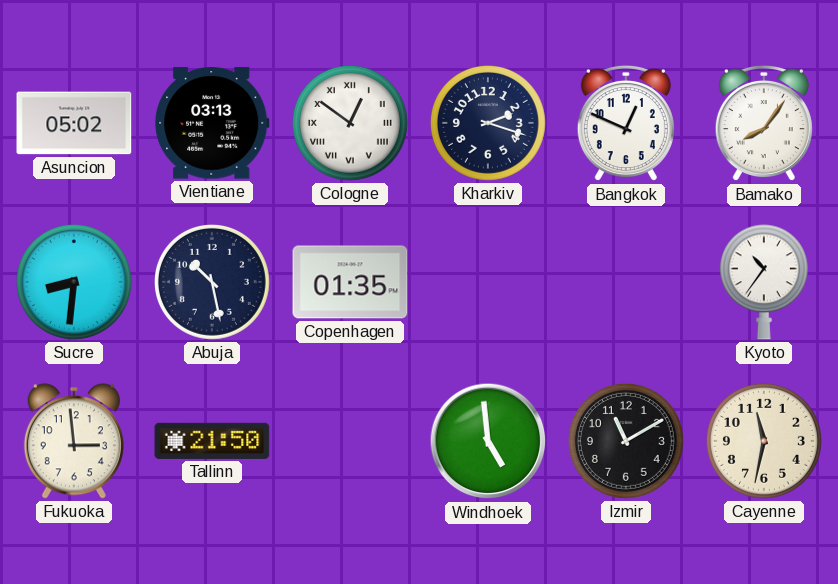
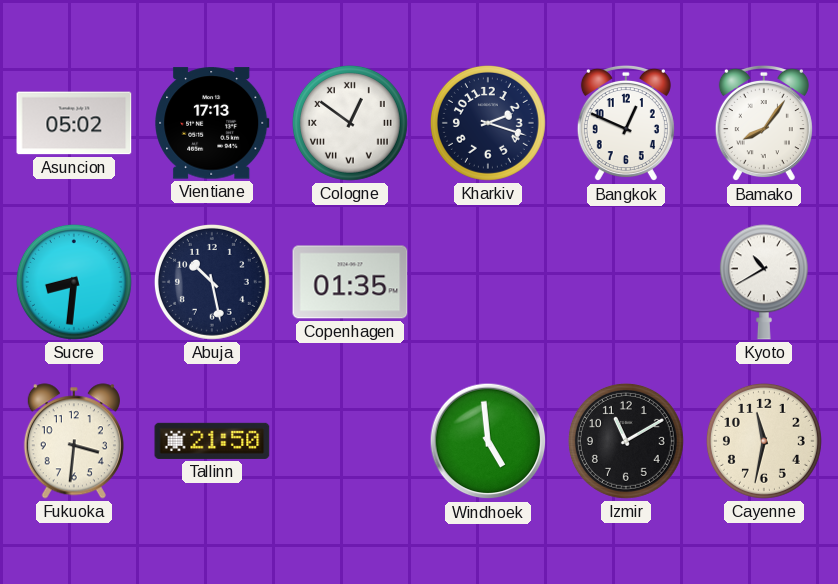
Vientiane: 03:13 -> 17:13 (212, 123)
Kyoto: 10:36 -> 10:40 (764, 282)
Fukuoka: 2:59 -> 3:31 (74, 441)
